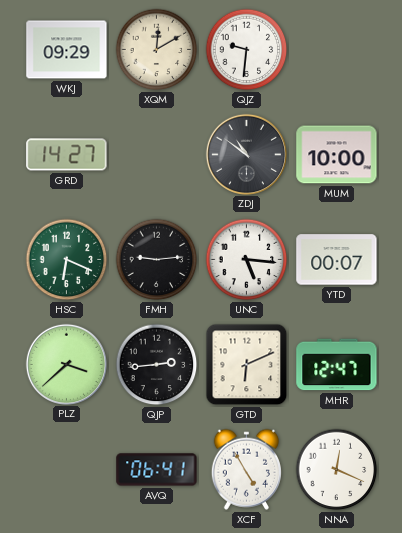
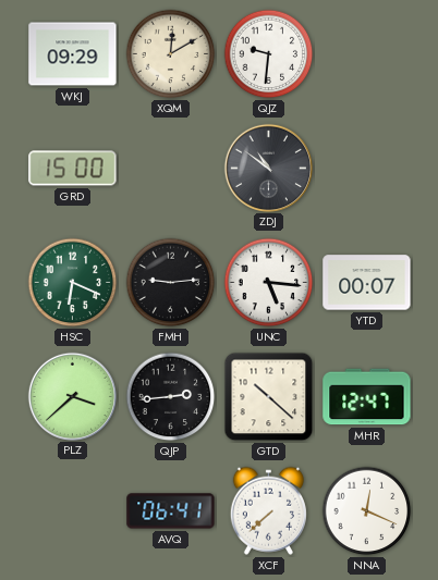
GRD: 14:27 -> 15:00 (73, 169)
MUM: 10:00 -> none (337, 155)
GTD: 6:11 -> 10:22 (269, 397)
XCF: 4:55 -> 7:38 (268, 510)
